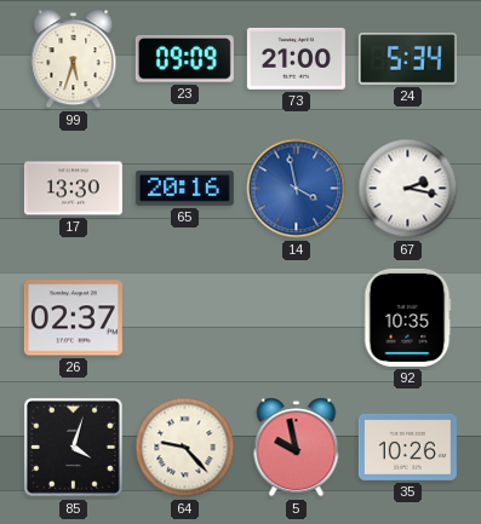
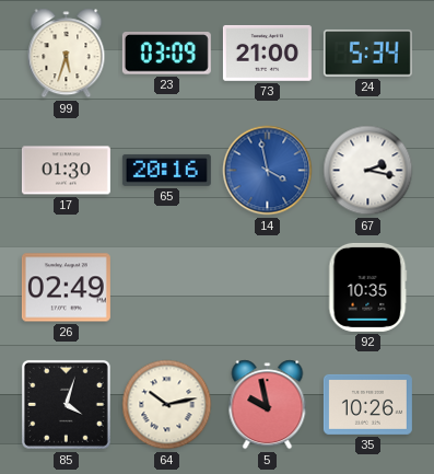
23: 09:09 -> 03:09 (166, 54)
17: 13:30 -> 01:30 (66, 171)
26: 02:37 -> 02:49 (66, 288)
64: 9:23 -> 10:13 (167, 405)
